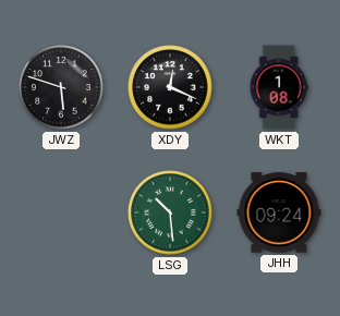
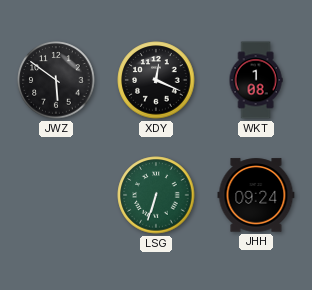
JWZ: 5:48 -> 5:51 (56, 80)
LSG: 10:29 -> 6:33 (156, 195)
